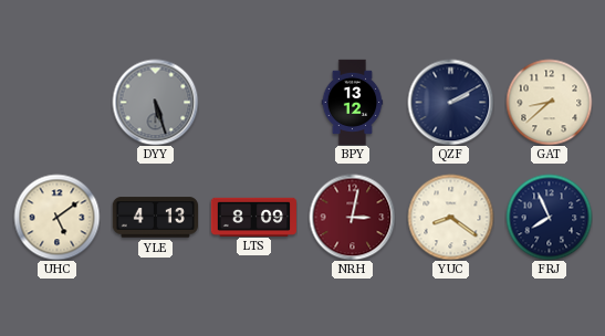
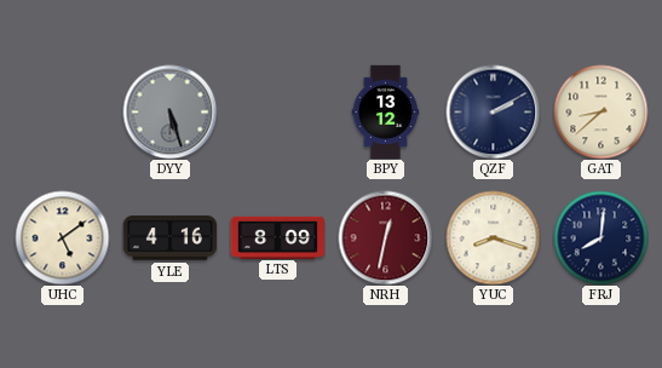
YLE: 4:13 -> 4:16 (169, 238)
NRH: 3:02 -> 12:32 (385, 237)
YUC: 8:21 -> 8:18 (493, 237)
FRJ: 7:56 -> 8:01 (600, 237)
